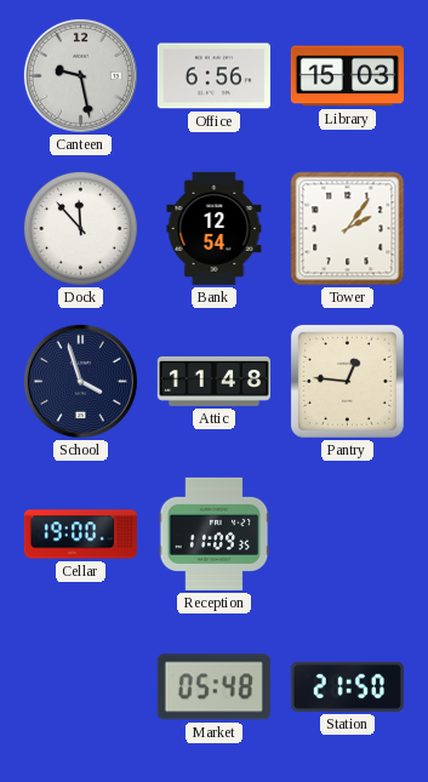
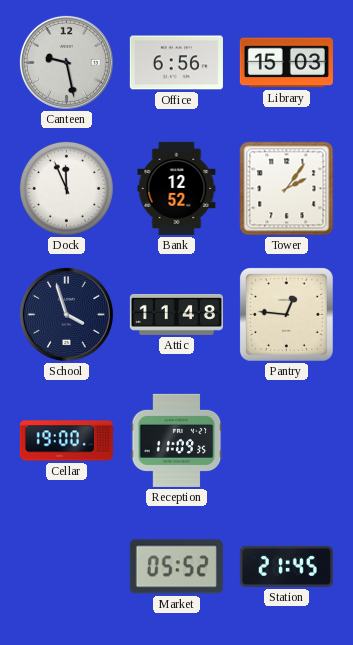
Dock: 11:53 -> 11:56 (66, 188)
Bank: 12:54 -> 12:52 (177, 188)
Market: 05:48 -> 05:52 (176, 567)
Station: 21:50 -> 21:45 (286, 566)
